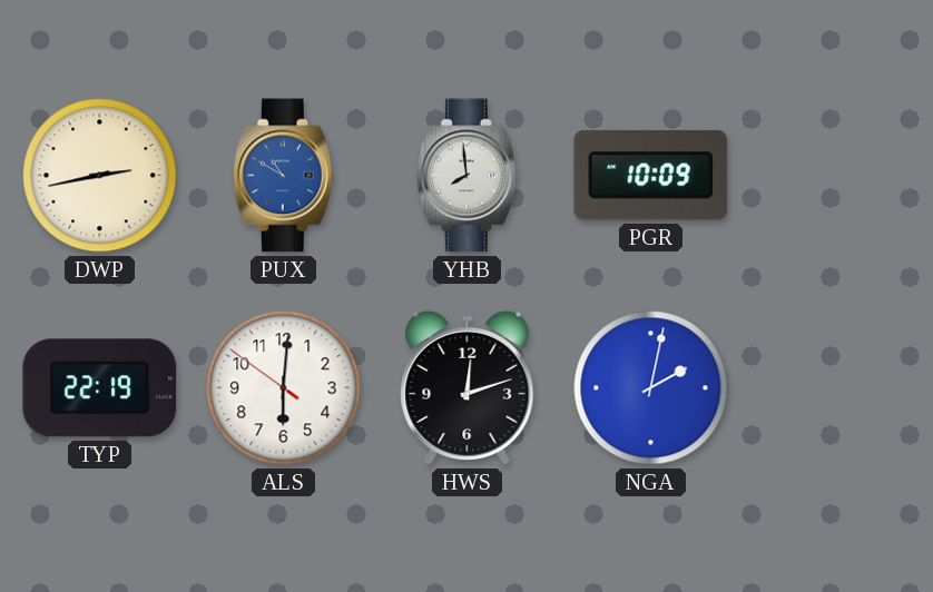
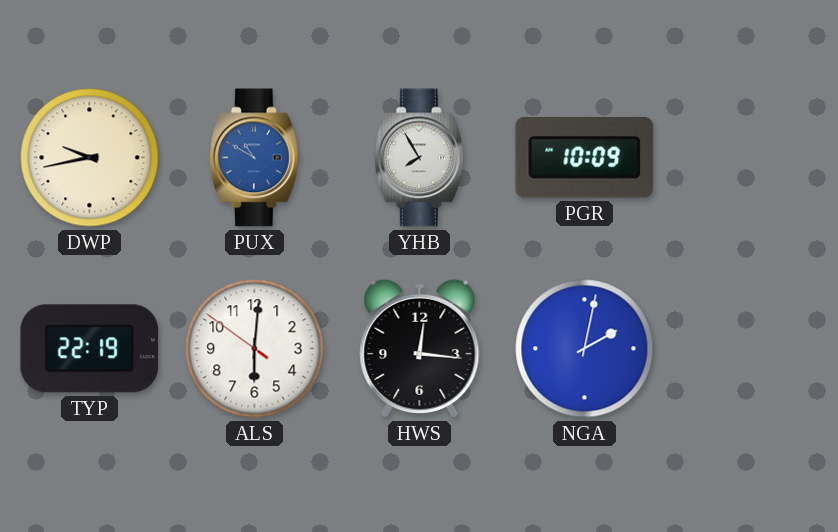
DWP: 2:43 -> 9:43 (90, 158)
YHB: 7:59 -> 7:55 (419, 158)
HWS: 12:12 -> 12:16 (420, 348)
